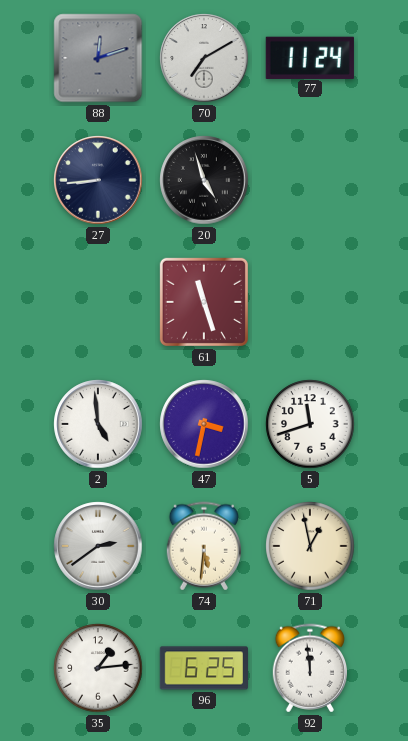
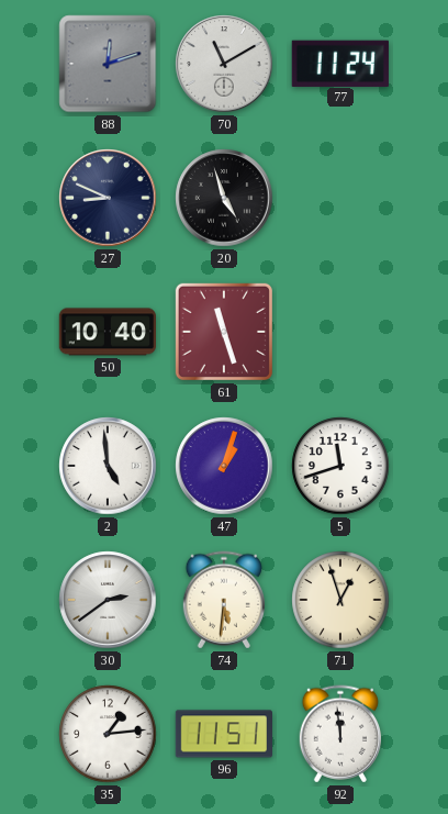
70: 7:10 -> 11:10 (224, 64)
27: 8:44 -> 8:49 (108, 198)
50: none -> 10:40 (107, 332)
47: 3:32 -> 1:03 (224, 466)
71: 12:58 -> 12:57 (340, 600)
96: 6:25 -> 11:51 (223, 734)
